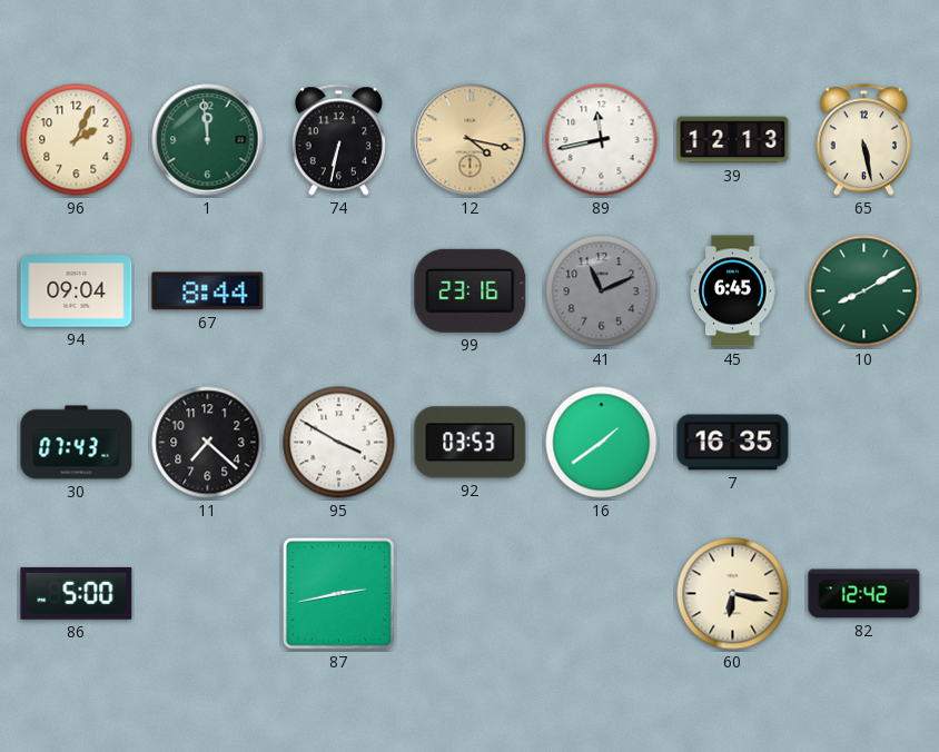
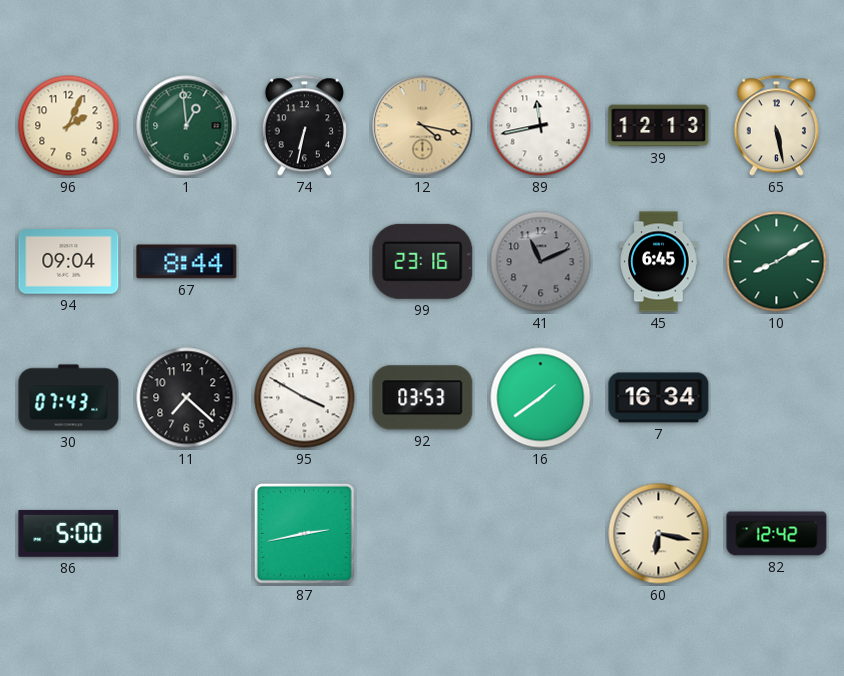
1: 11:59 -> 12:59 (187, 126)
7: 16:35 -> 16:34 (659, 398)
